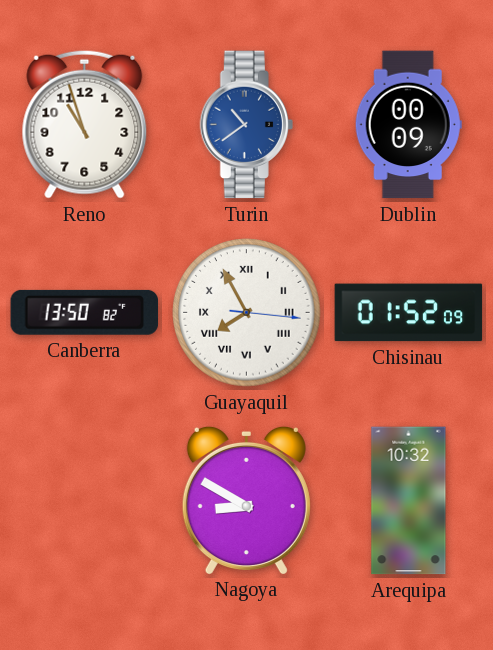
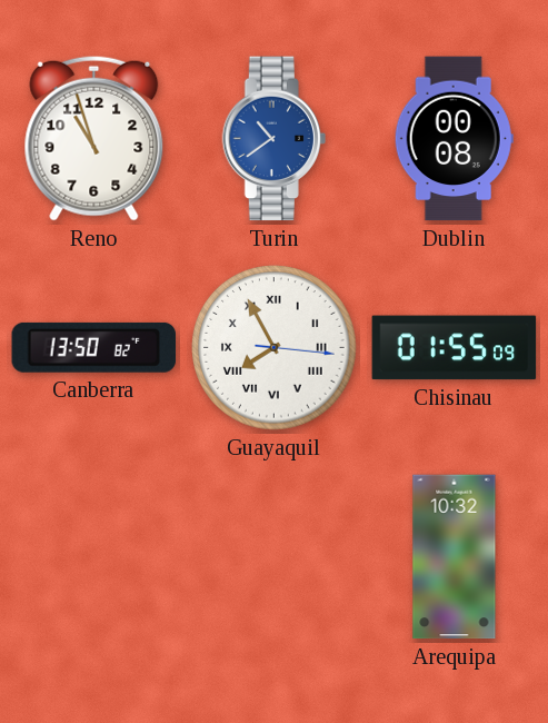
Dublin: 00:09 -> 00:08 (454, 139)
Chisinau: 01:52 -> 01:55 (455, 348)
Nagoya: 8:50 -> none (246, 500)
